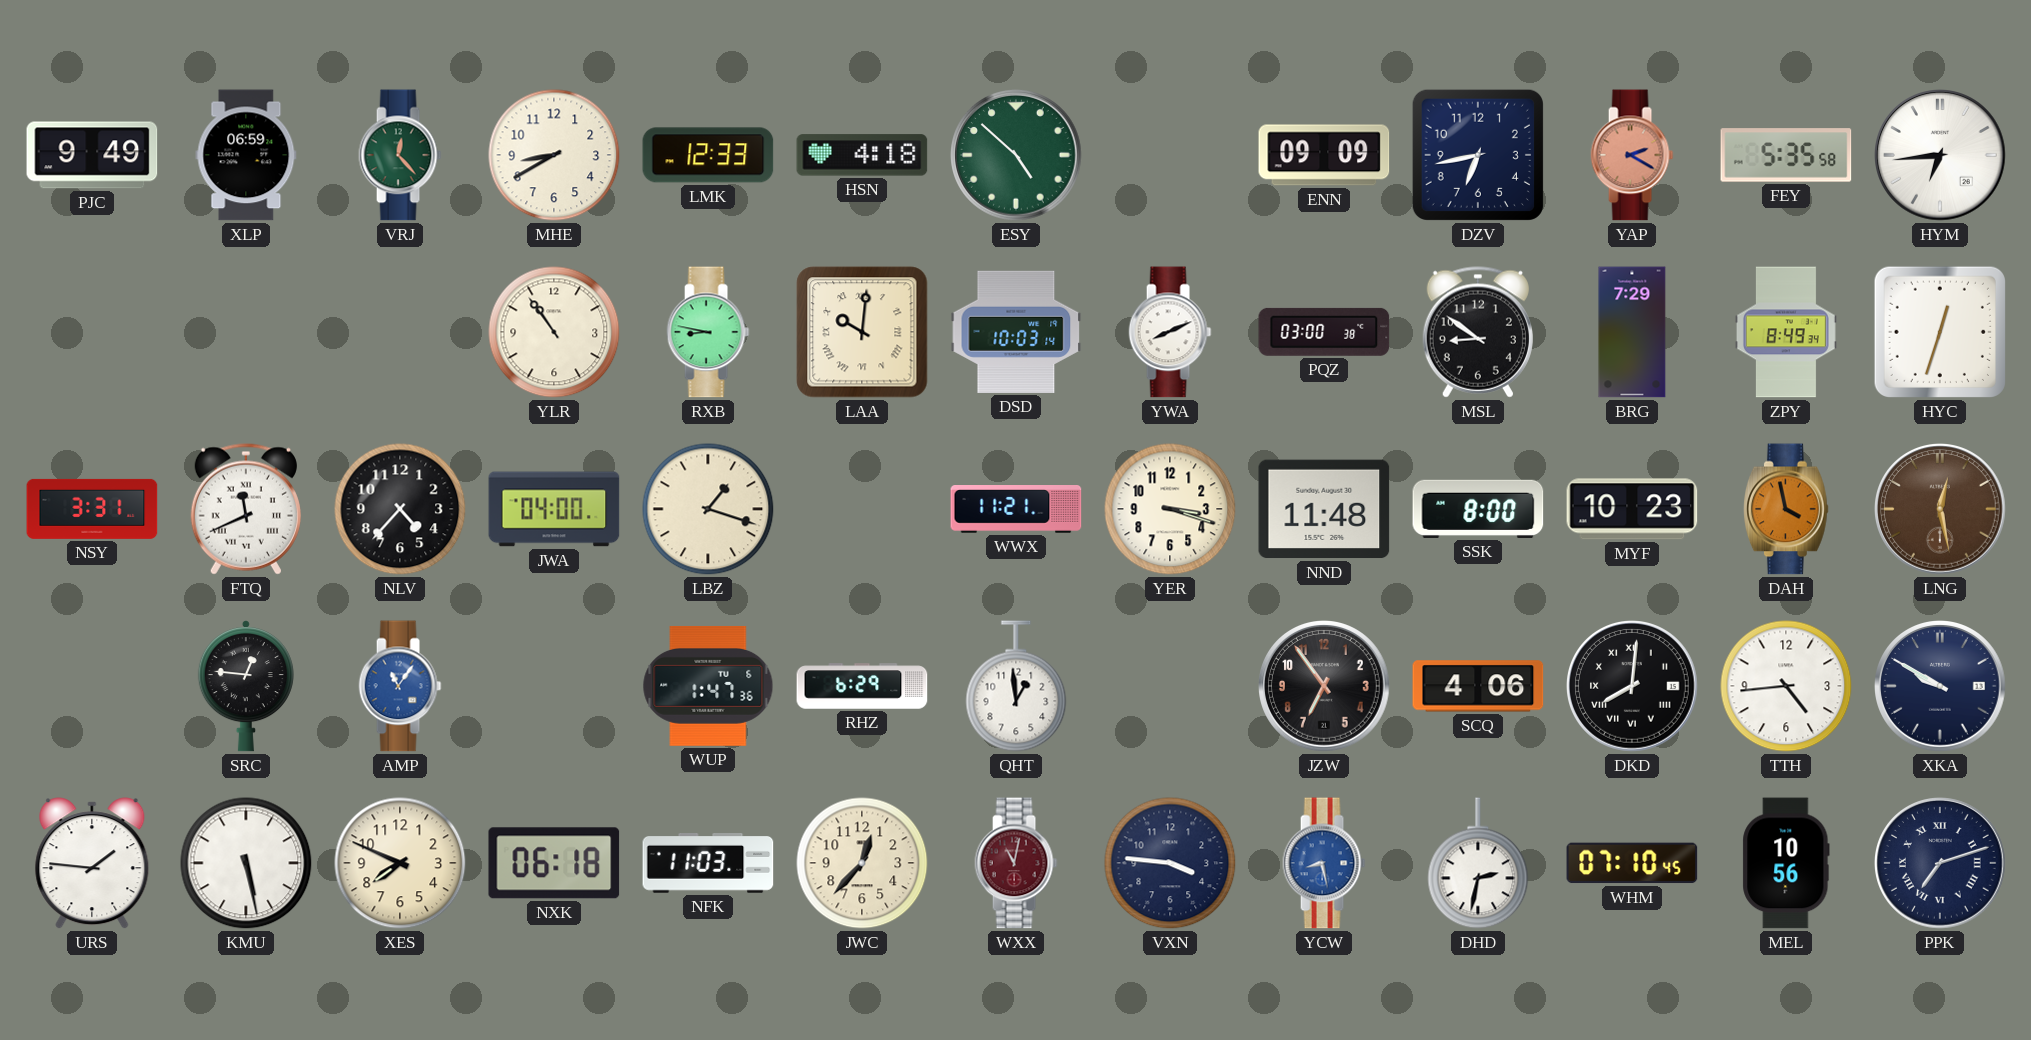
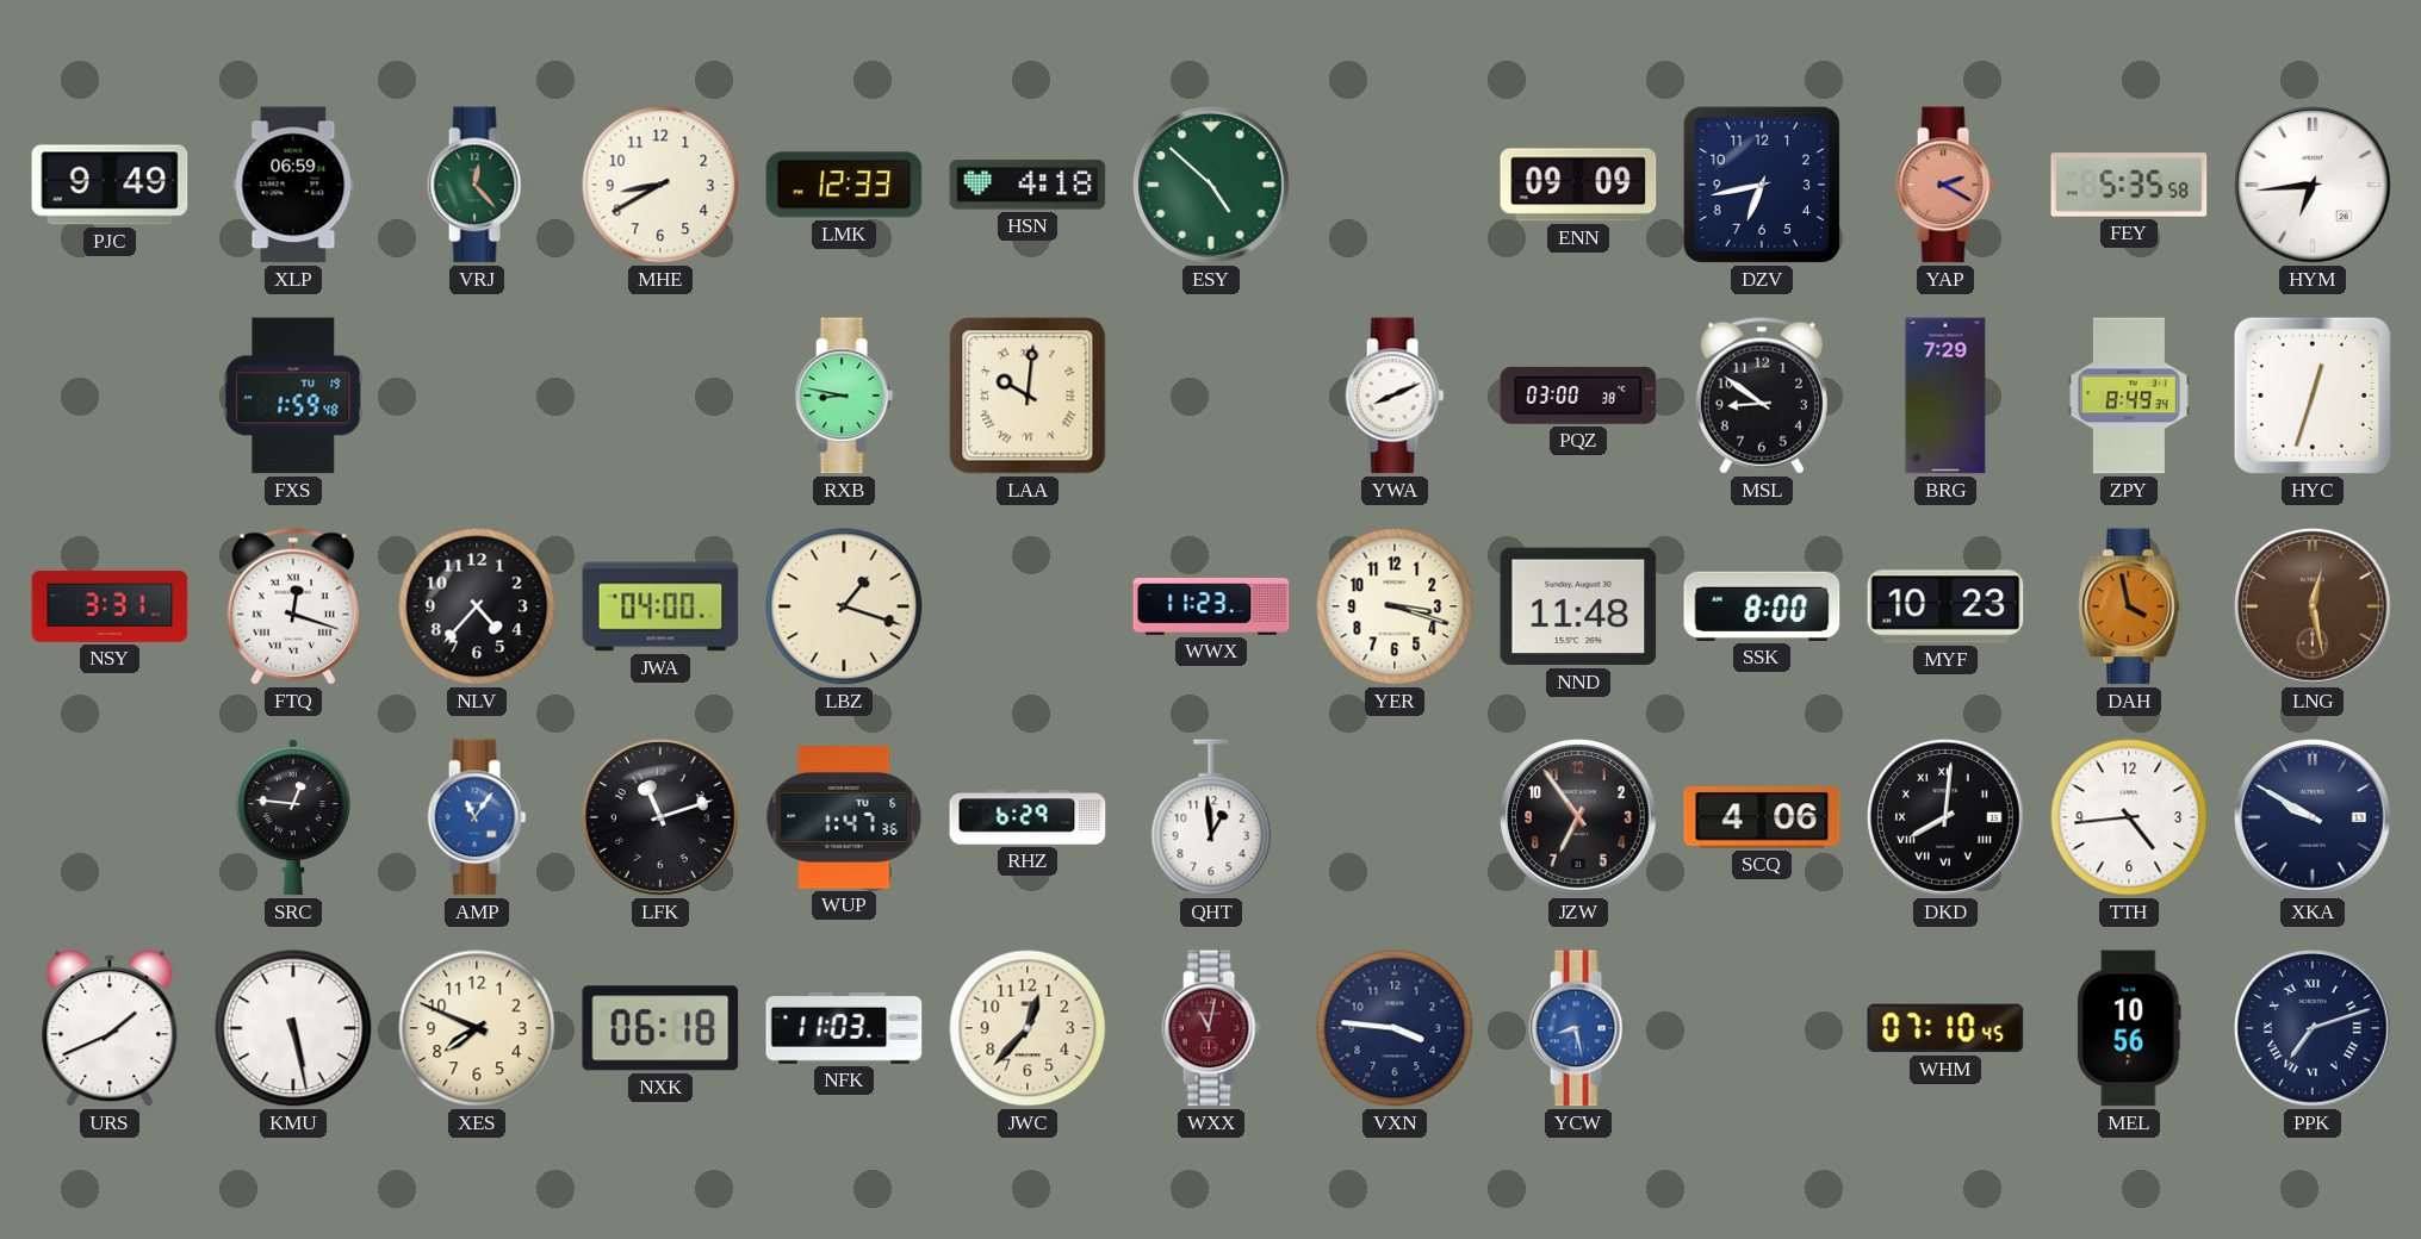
FXS: none -> 1:59 (293, 396)
YLR: 10:54 -> none (554, 332)
DSD: 10:03 -> none (1016, 332)
FTQ: 11:41 -> 12:18 (293, 606)
WWX: 11:21 -> 11:23 (1211, 608)
LFK: none -> 11:12 (660, 817)
URS: 1:46 -> 1:41 (110, 1028)
DHD: 2:32 -> none (1478, 863)
